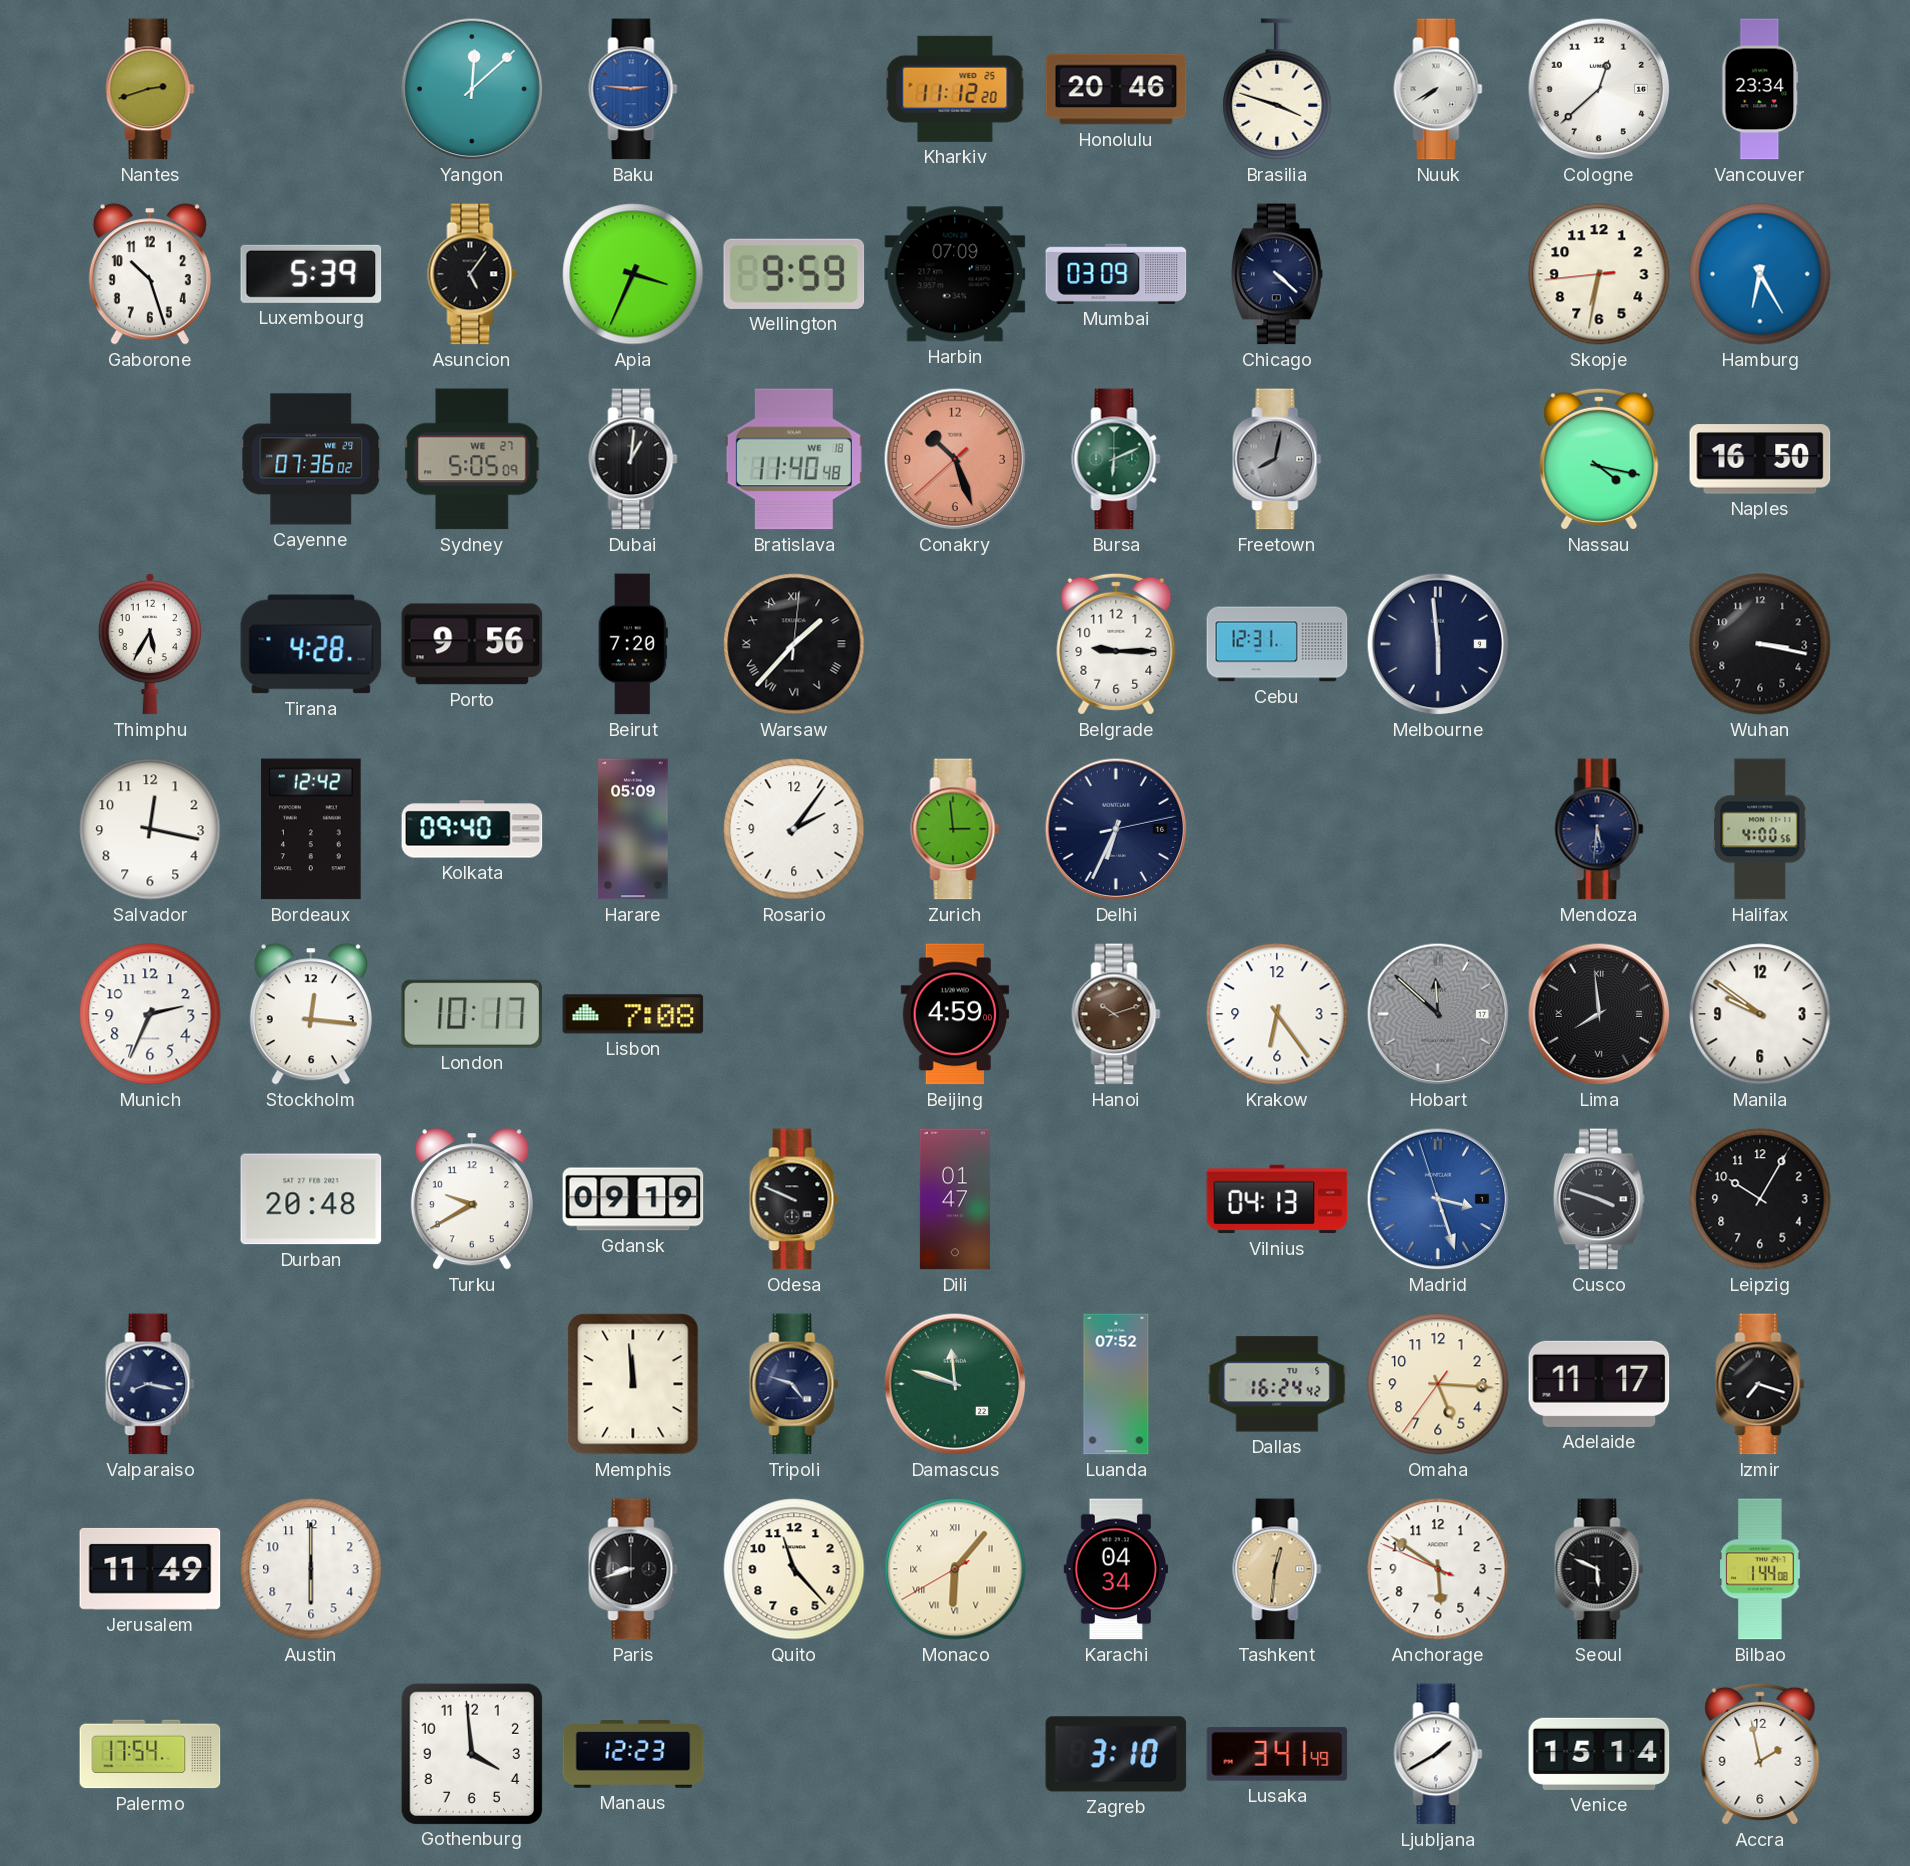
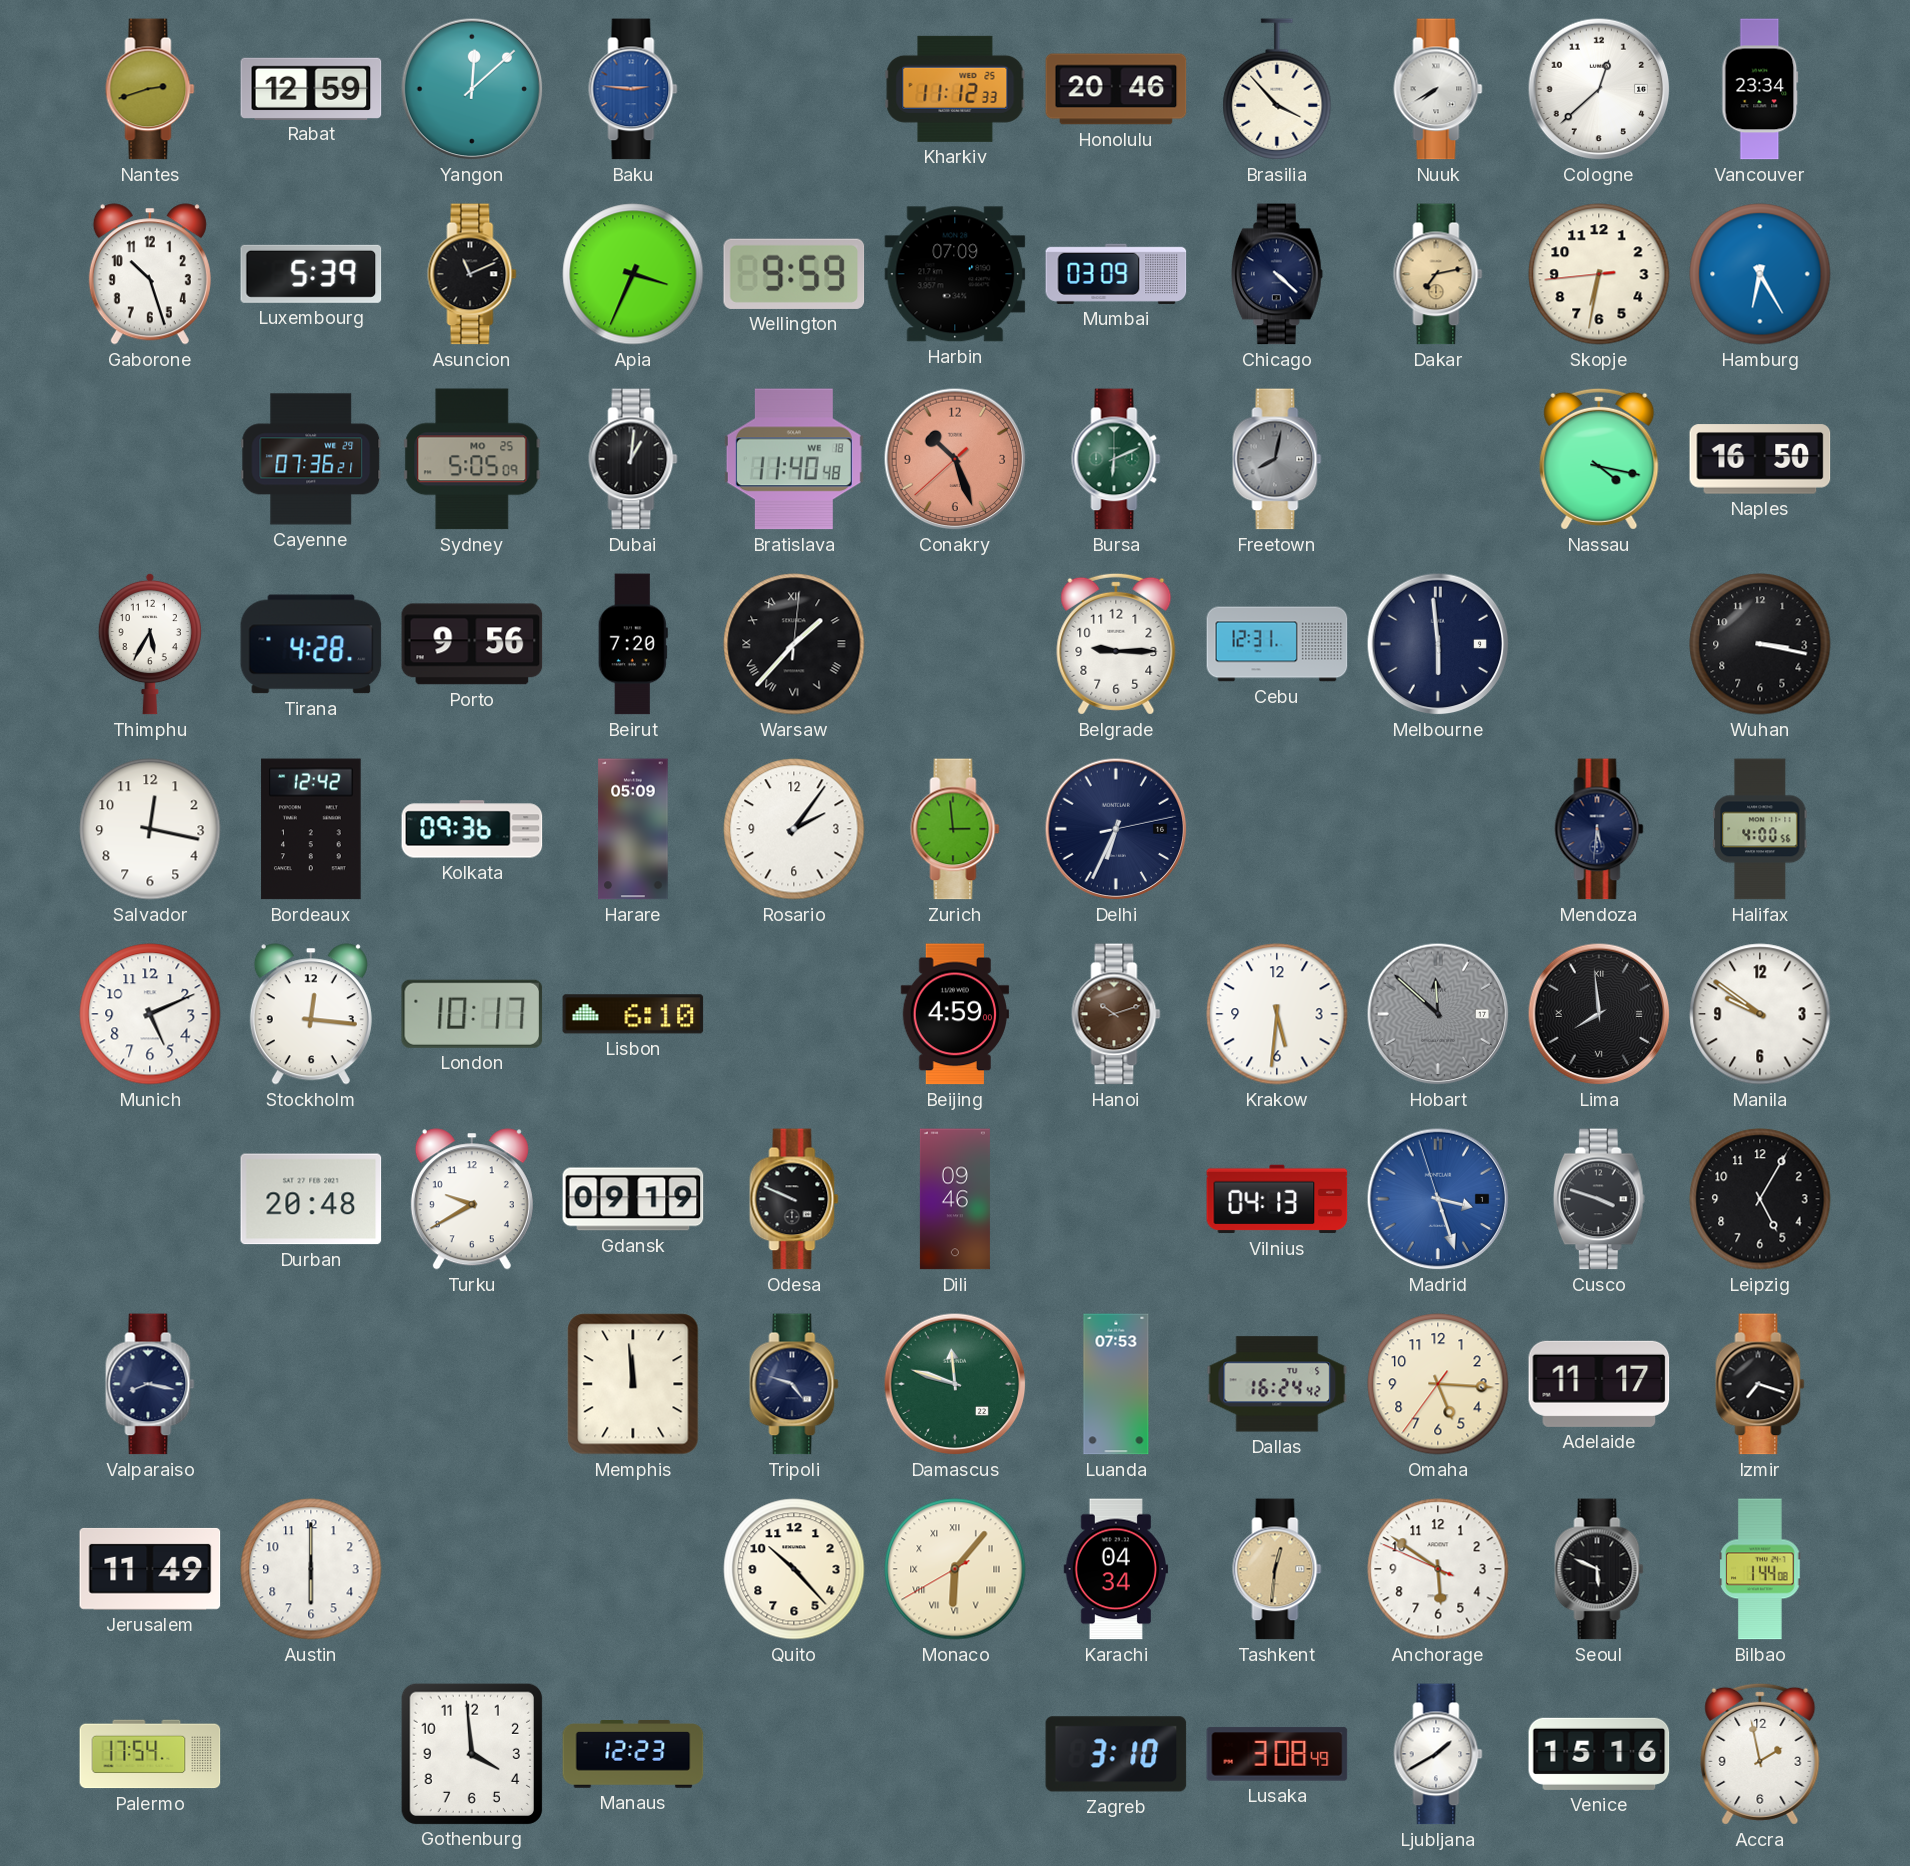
Rabat: none -> 12:59 (311, 88)
Kharkiv: 11:12:20 -> 11:12:33 (955, 89)
Brasilia: 3:48 -> 3:53 (1277, 89)
Asuncion: 5:06 -> 11:11 (472, 274)
Dakar: none -> 7:13 (1438, 274)
Cayenne: 07:36:02 -> 07:36:21 (311, 459)
Sydney date: WE 27 -> MO 25 (472, 459)
Kolkata: 09:40 -> 09:36 (472, 829)
Munich: 2:34 -> 5:11 (150, 1014)
Lisbon: 7:08 -> 6:10 (633, 1014)
Krakow: 6:24 -> 5:31 (1277, 1014)
Dili: 01:47 -> 09:46 (955, 1199)
Leipzig: 10:05 -> 5:05 (1760, 1199)
Luanda: 07:52 -> 07:53 (1116, 1384)
Paris: 8:42 -> none (633, 1569)
Quito: 11:23 -> 10:23 (794, 1569)
Lusaka: 3:41 -> 3:08 (1277, 1754)
Venice: 15:14 -> 15:16 (1599, 1754)
